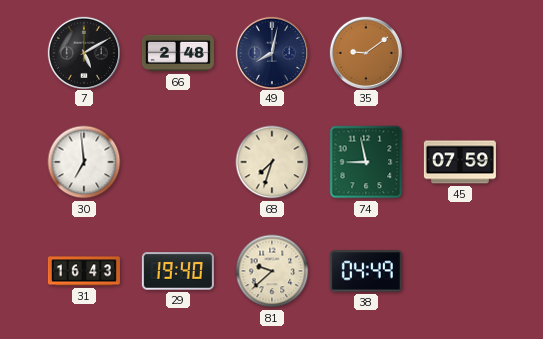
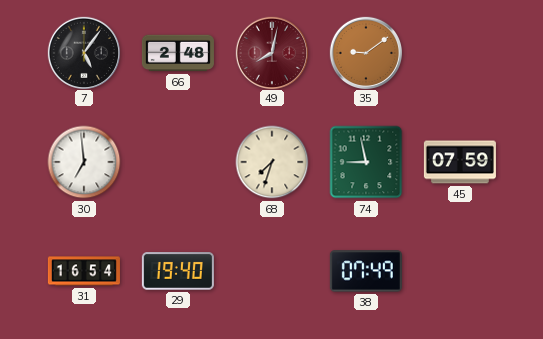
7: 5:10 -> 5:06 (83, 52)
49 dial: navy -> burgundy (271, 52)
31: 16:43 -> 16:54 (84, 271)
81: 9:38 -> none (272, 271)
38: 04:49 -> 07:49 (366, 271)
